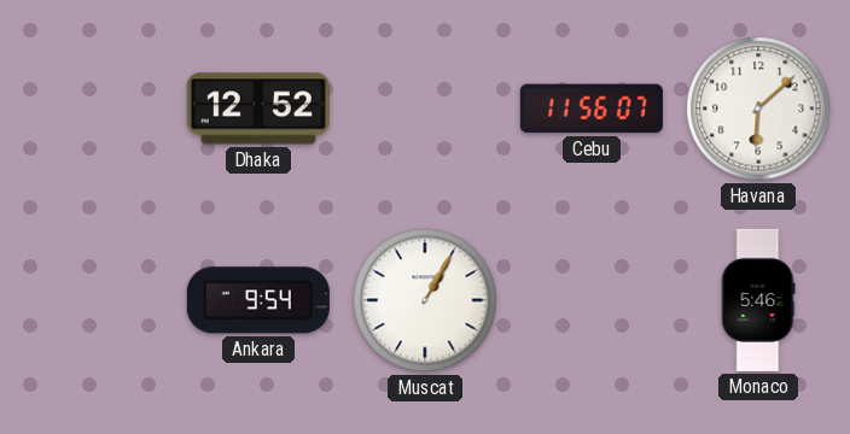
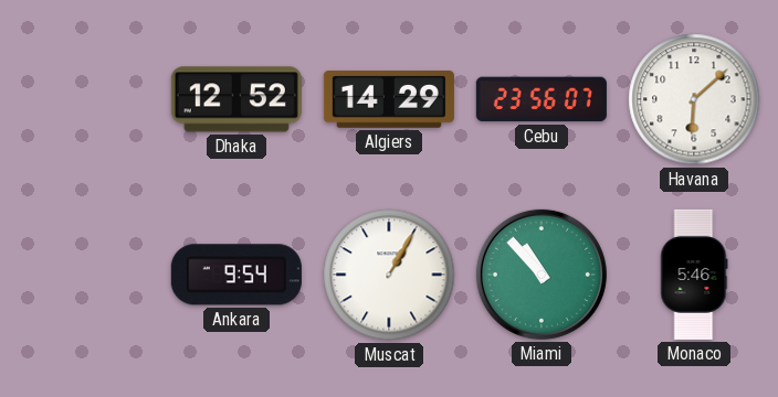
Algiers: none -> 14:29 (389, 100)
Cebu: 11:56 -> 23:56 (542, 99)
Miami: none -> 10:53 (542, 275)
